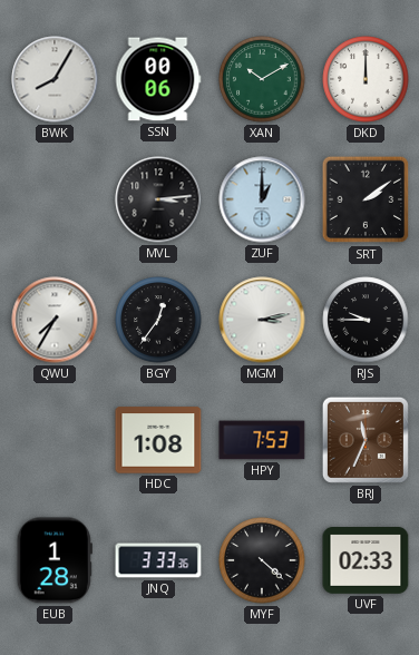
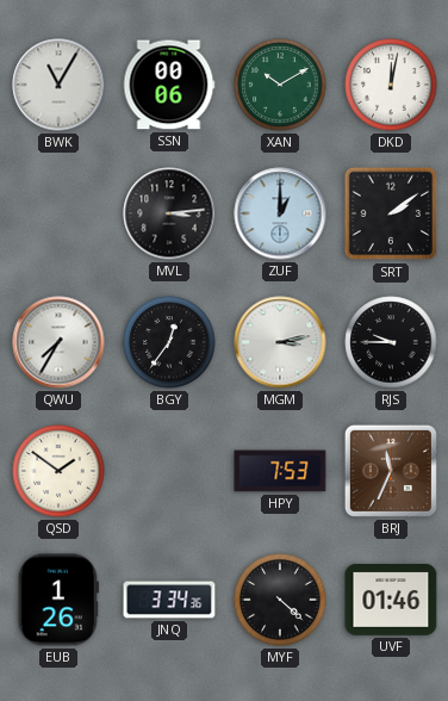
BWK: 8:05 -> 11:05 (58, 85)
DKD: 12:00 -> 12:02 (391, 85)
QSD: none -> 1:51 (58, 471)
HDC: 1:08 -> none (158, 440)
EUB: 1:28 -> 1:26 (58, 600)
JNQ: 3:33 -> 3:34 (169, 600)
UVF: 02:33 -> 01:46 (391, 601)
